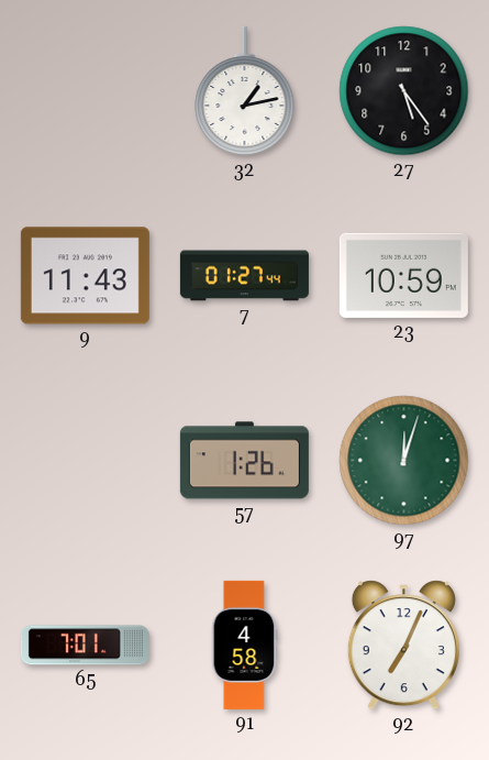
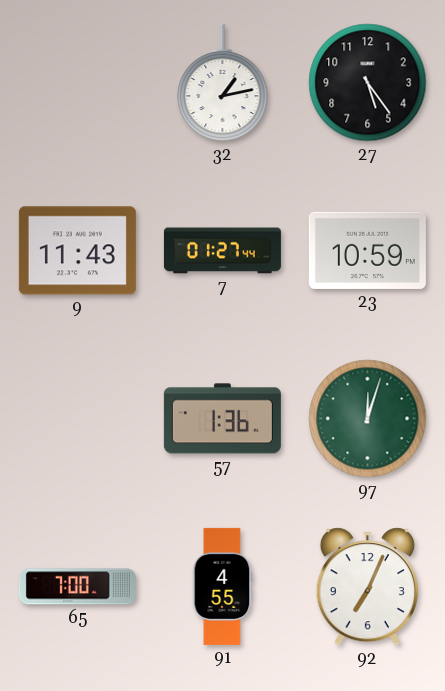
57: 1:26 -> 1:36 (222, 419)
65: 7:01 -> 7:00 (77, 587)
91: 4:58 -> 4:55 (222, 586)
